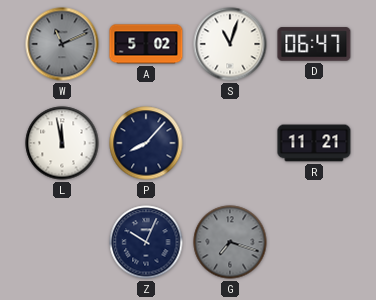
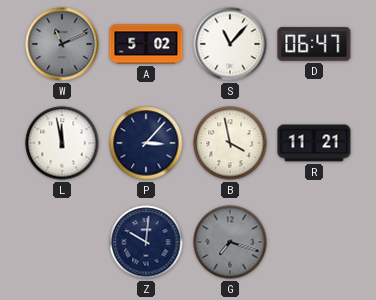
S: 11:03 -> 11:07 (230, 44)
P: 8:07 -> 3:07 (146, 143)
B: none -> 3:58 (230, 143)
Z: 10:04 -> 10:01 (146, 242)
